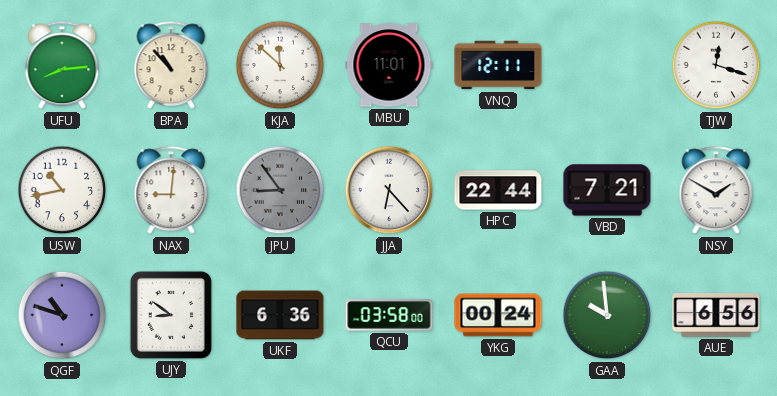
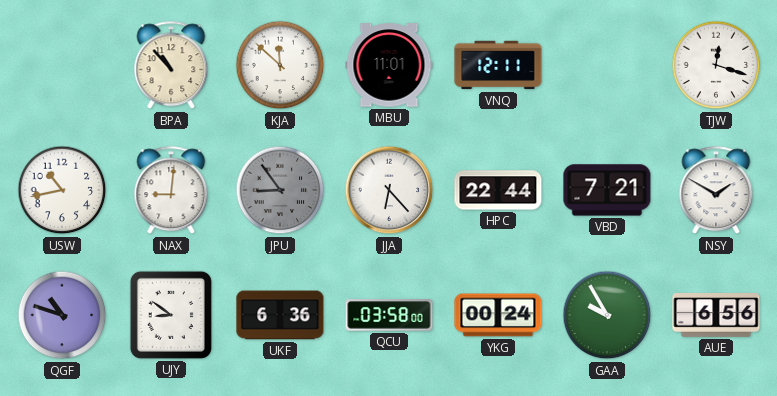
UFU: 8:14 -> none (62, 66)
GAA: 9:59 -> 9:55 (607, 315)
